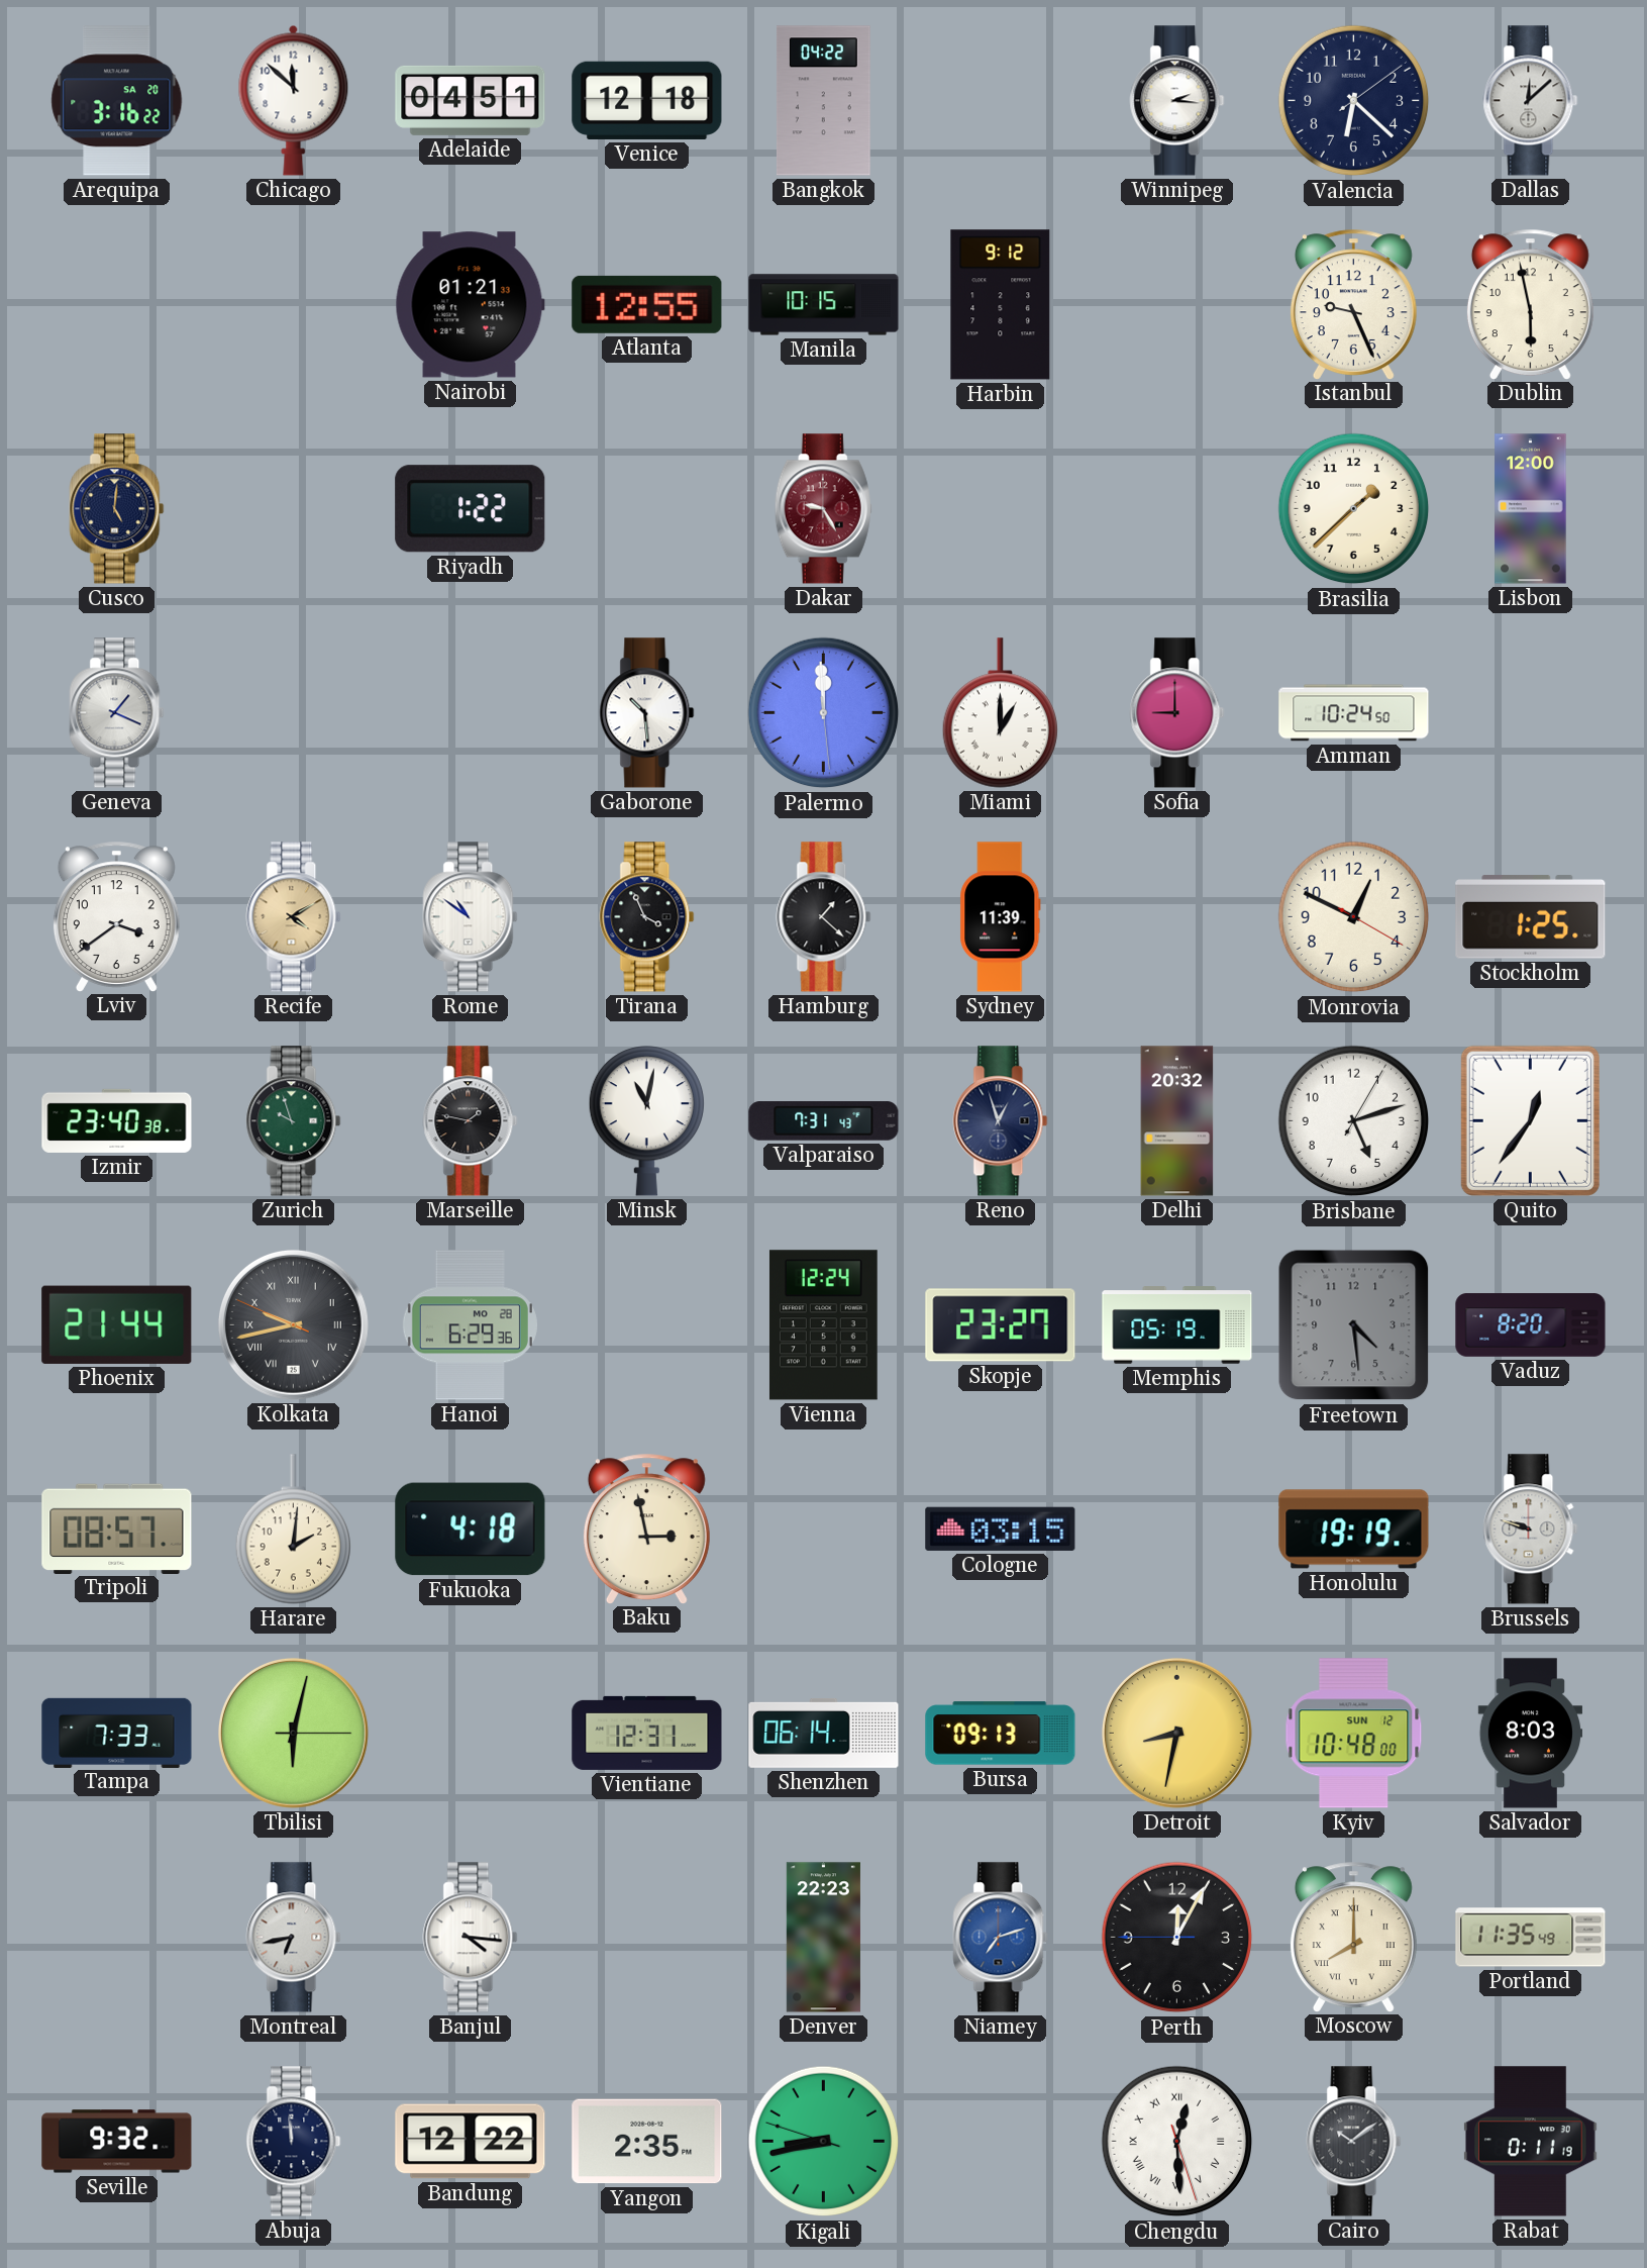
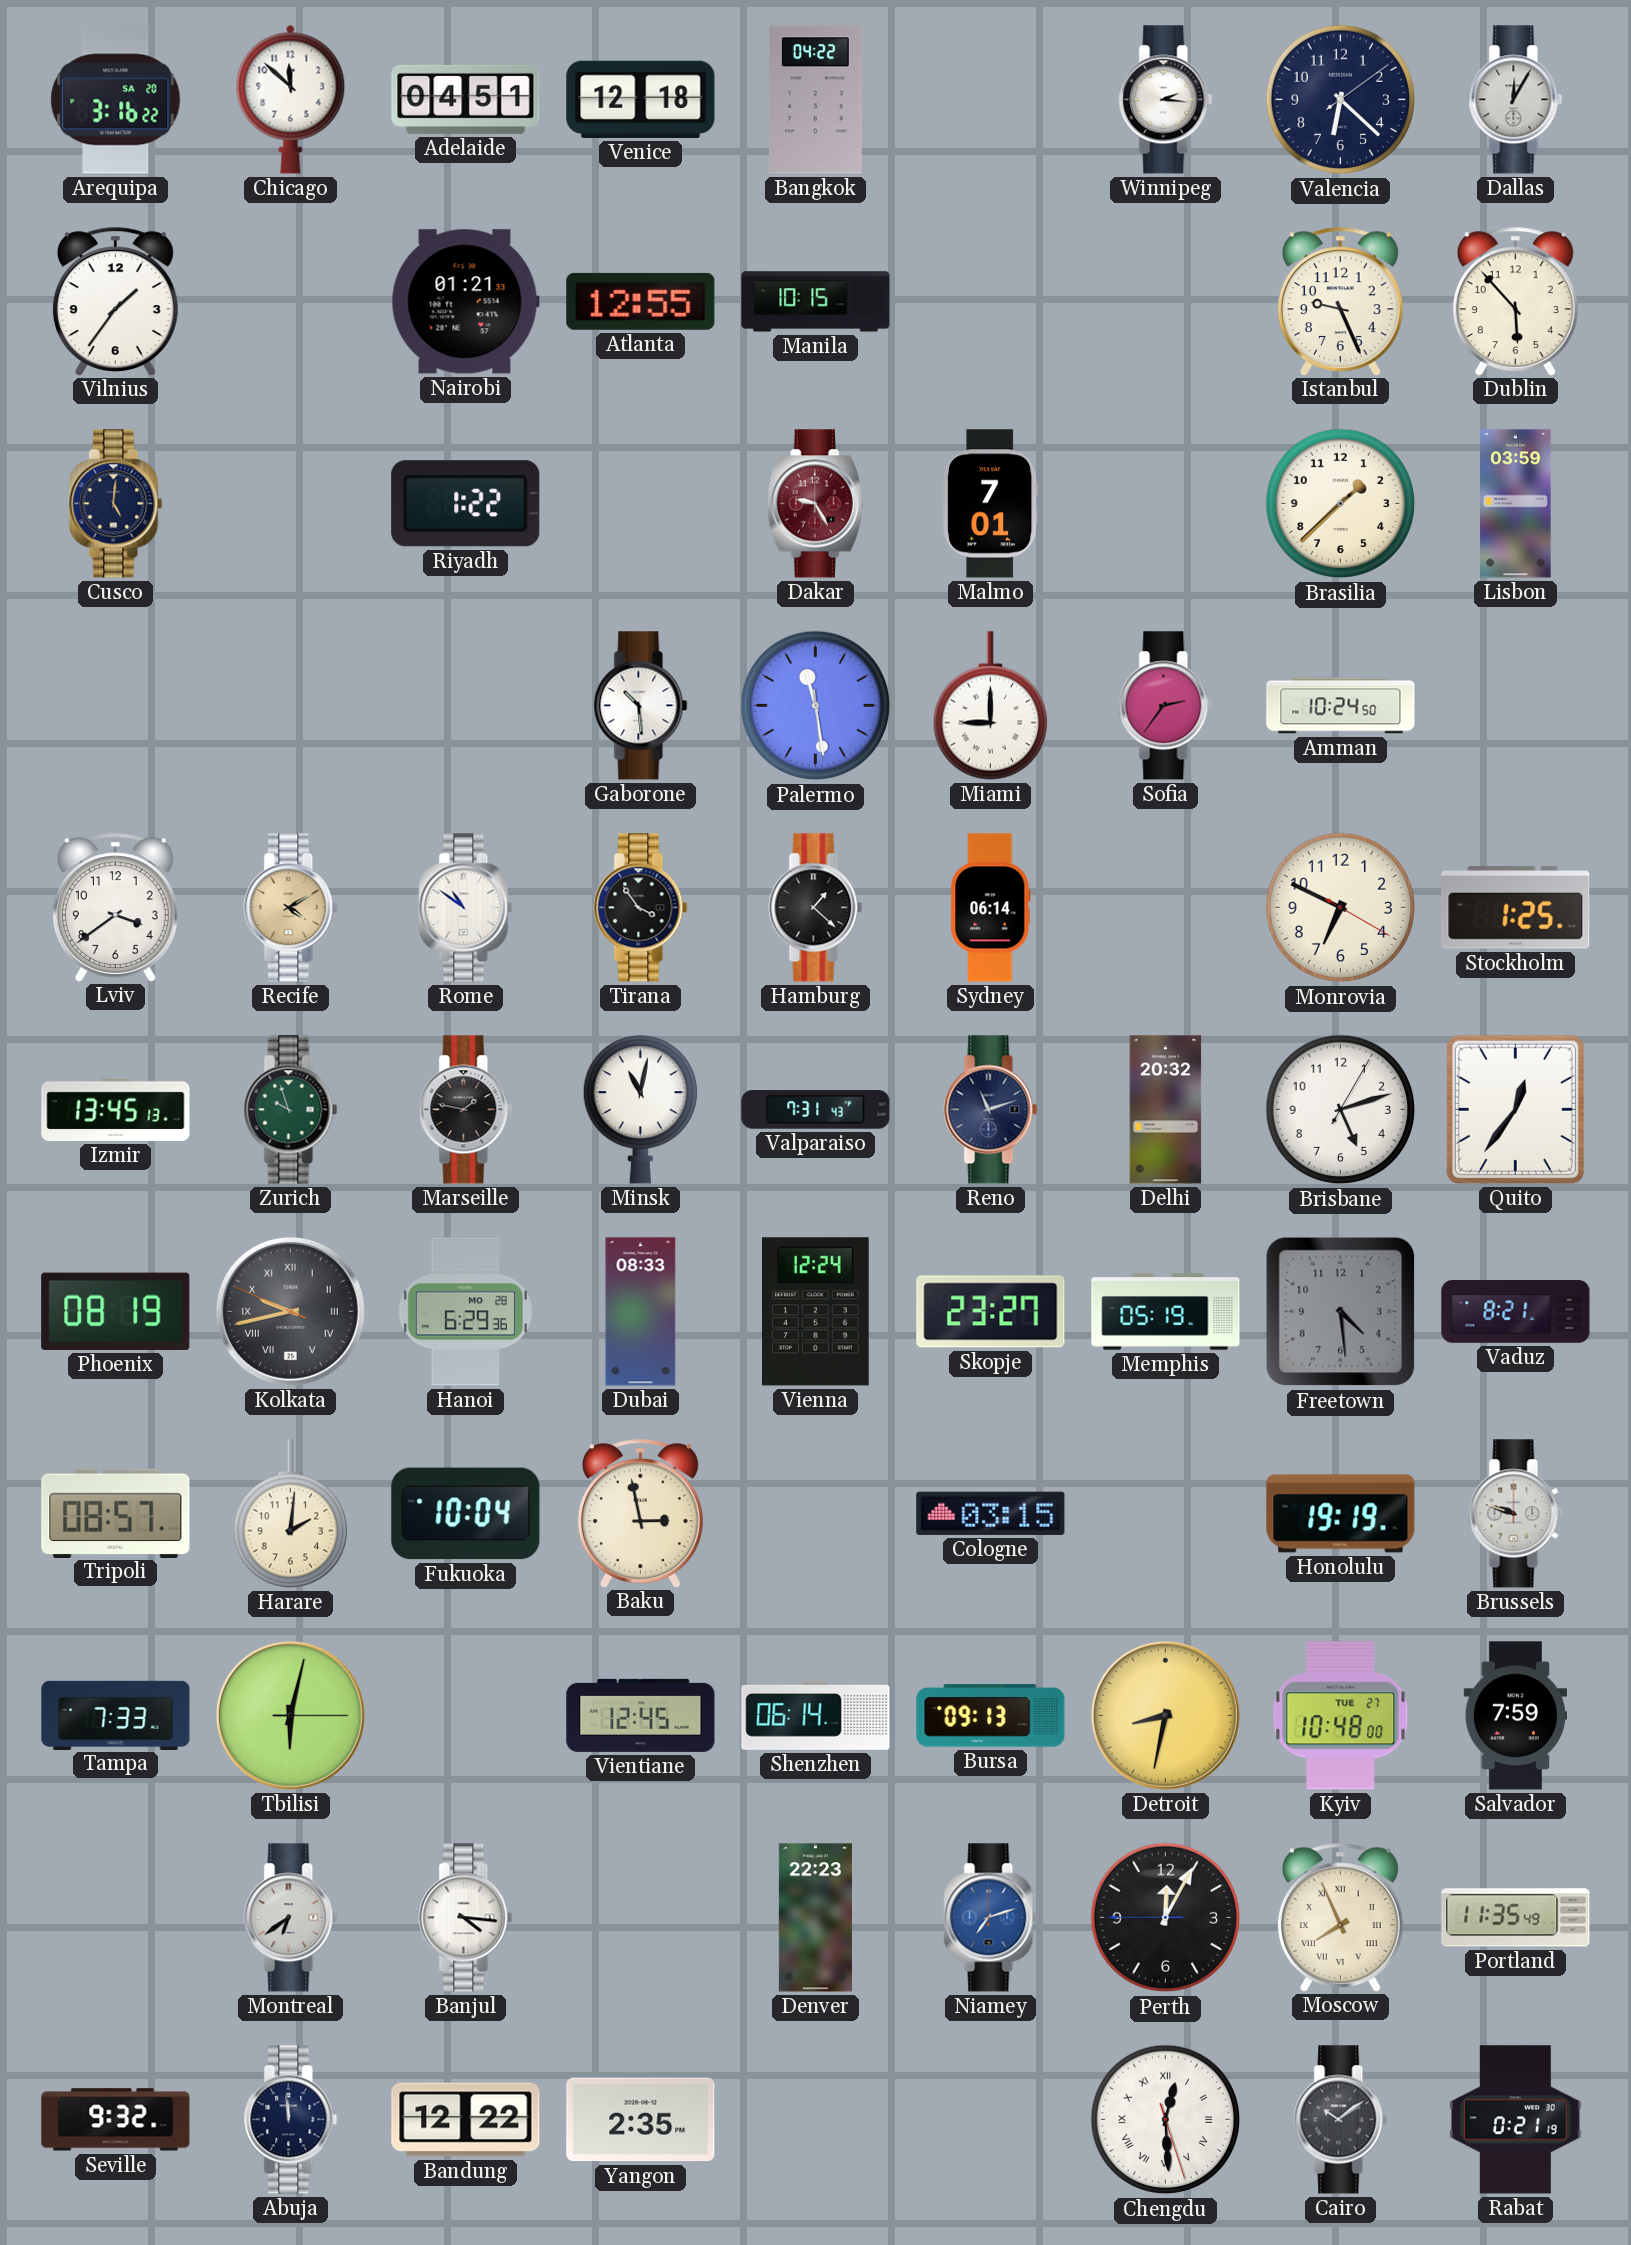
Dallas: 12:08 -> 12:05 (1516, 100)
Vilnius: none -> 1:36 (115, 301)
Harbin: 9:12 -> none (1001, 305)
Dublin: 5:58 -> 5:53 (1515, 301)
Malmo: none -> 7:01 (991, 504)
Lisbon: 12:00 -> 03:59 (1516, 504)
Geneva: 1:19 -> none (117, 713)
Palermo: 11:59 -> 11:28 (816, 706)
Miami: 1:00 -> 9:00 (990, 706)
Sofia: 9:00 -> 2:36 (1166, 706)
Tirana: 3:56 -> 3:54 (641, 908)
Sydney: 11:39 -> 06:14 (991, 908)
Monrovia: 12:49 -> 6:49 (1341, 908)
Izmir: 23:40 -> 13:45 (116, 1109)
Reno: 12:57 -> 11:12 (991, 1110)
Phoenix: 21:44 -> 08:19 (116, 1311)
Dubai: none -> 08:33 (641, 1312)
Vaduz: 8:20 -> 8:21 (1516, 1312)
Fukuoka: 4:18 -> 10:04 (466, 1514)
Vientiane: 12:31 -> 12:45 (641, 1715)
Kyiv date: SUN 12 -> TUE 27 (1341, 1716)
Salvador: 8:03 -> 7:59 (1515, 1716)
Montreal: 6:43 -> 6:39 (291, 1918)
Moscow: 8:00 -> 7:56 (1340, 1917)
Kigali: 8:42 -> none (824, 2142)
Rabat: 0:11 -> 0:21 (1516, 2120)
